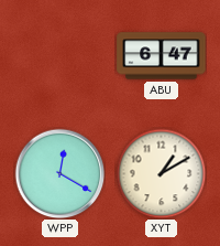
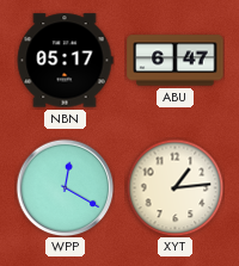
NBN: none -> 05:17 (65, 61)
XYT: 1:10 -> 1:14 (174, 187)
